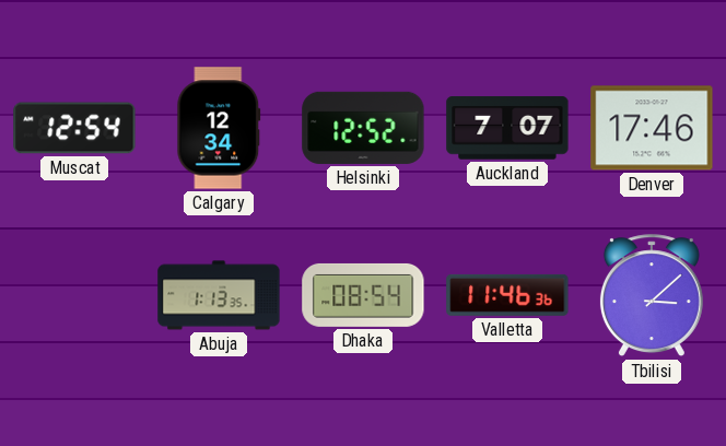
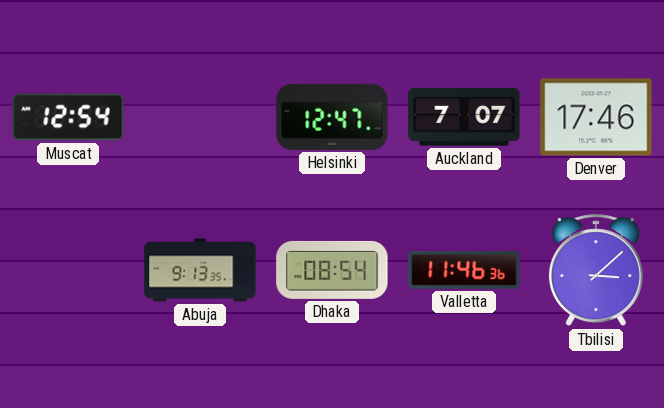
Calgary: 12:34 -> none (219, 128)
Helsinki: 12:52 -> 12:47 (332, 117)
Abuja: 1:13 -> 9:13 (200, 270)
